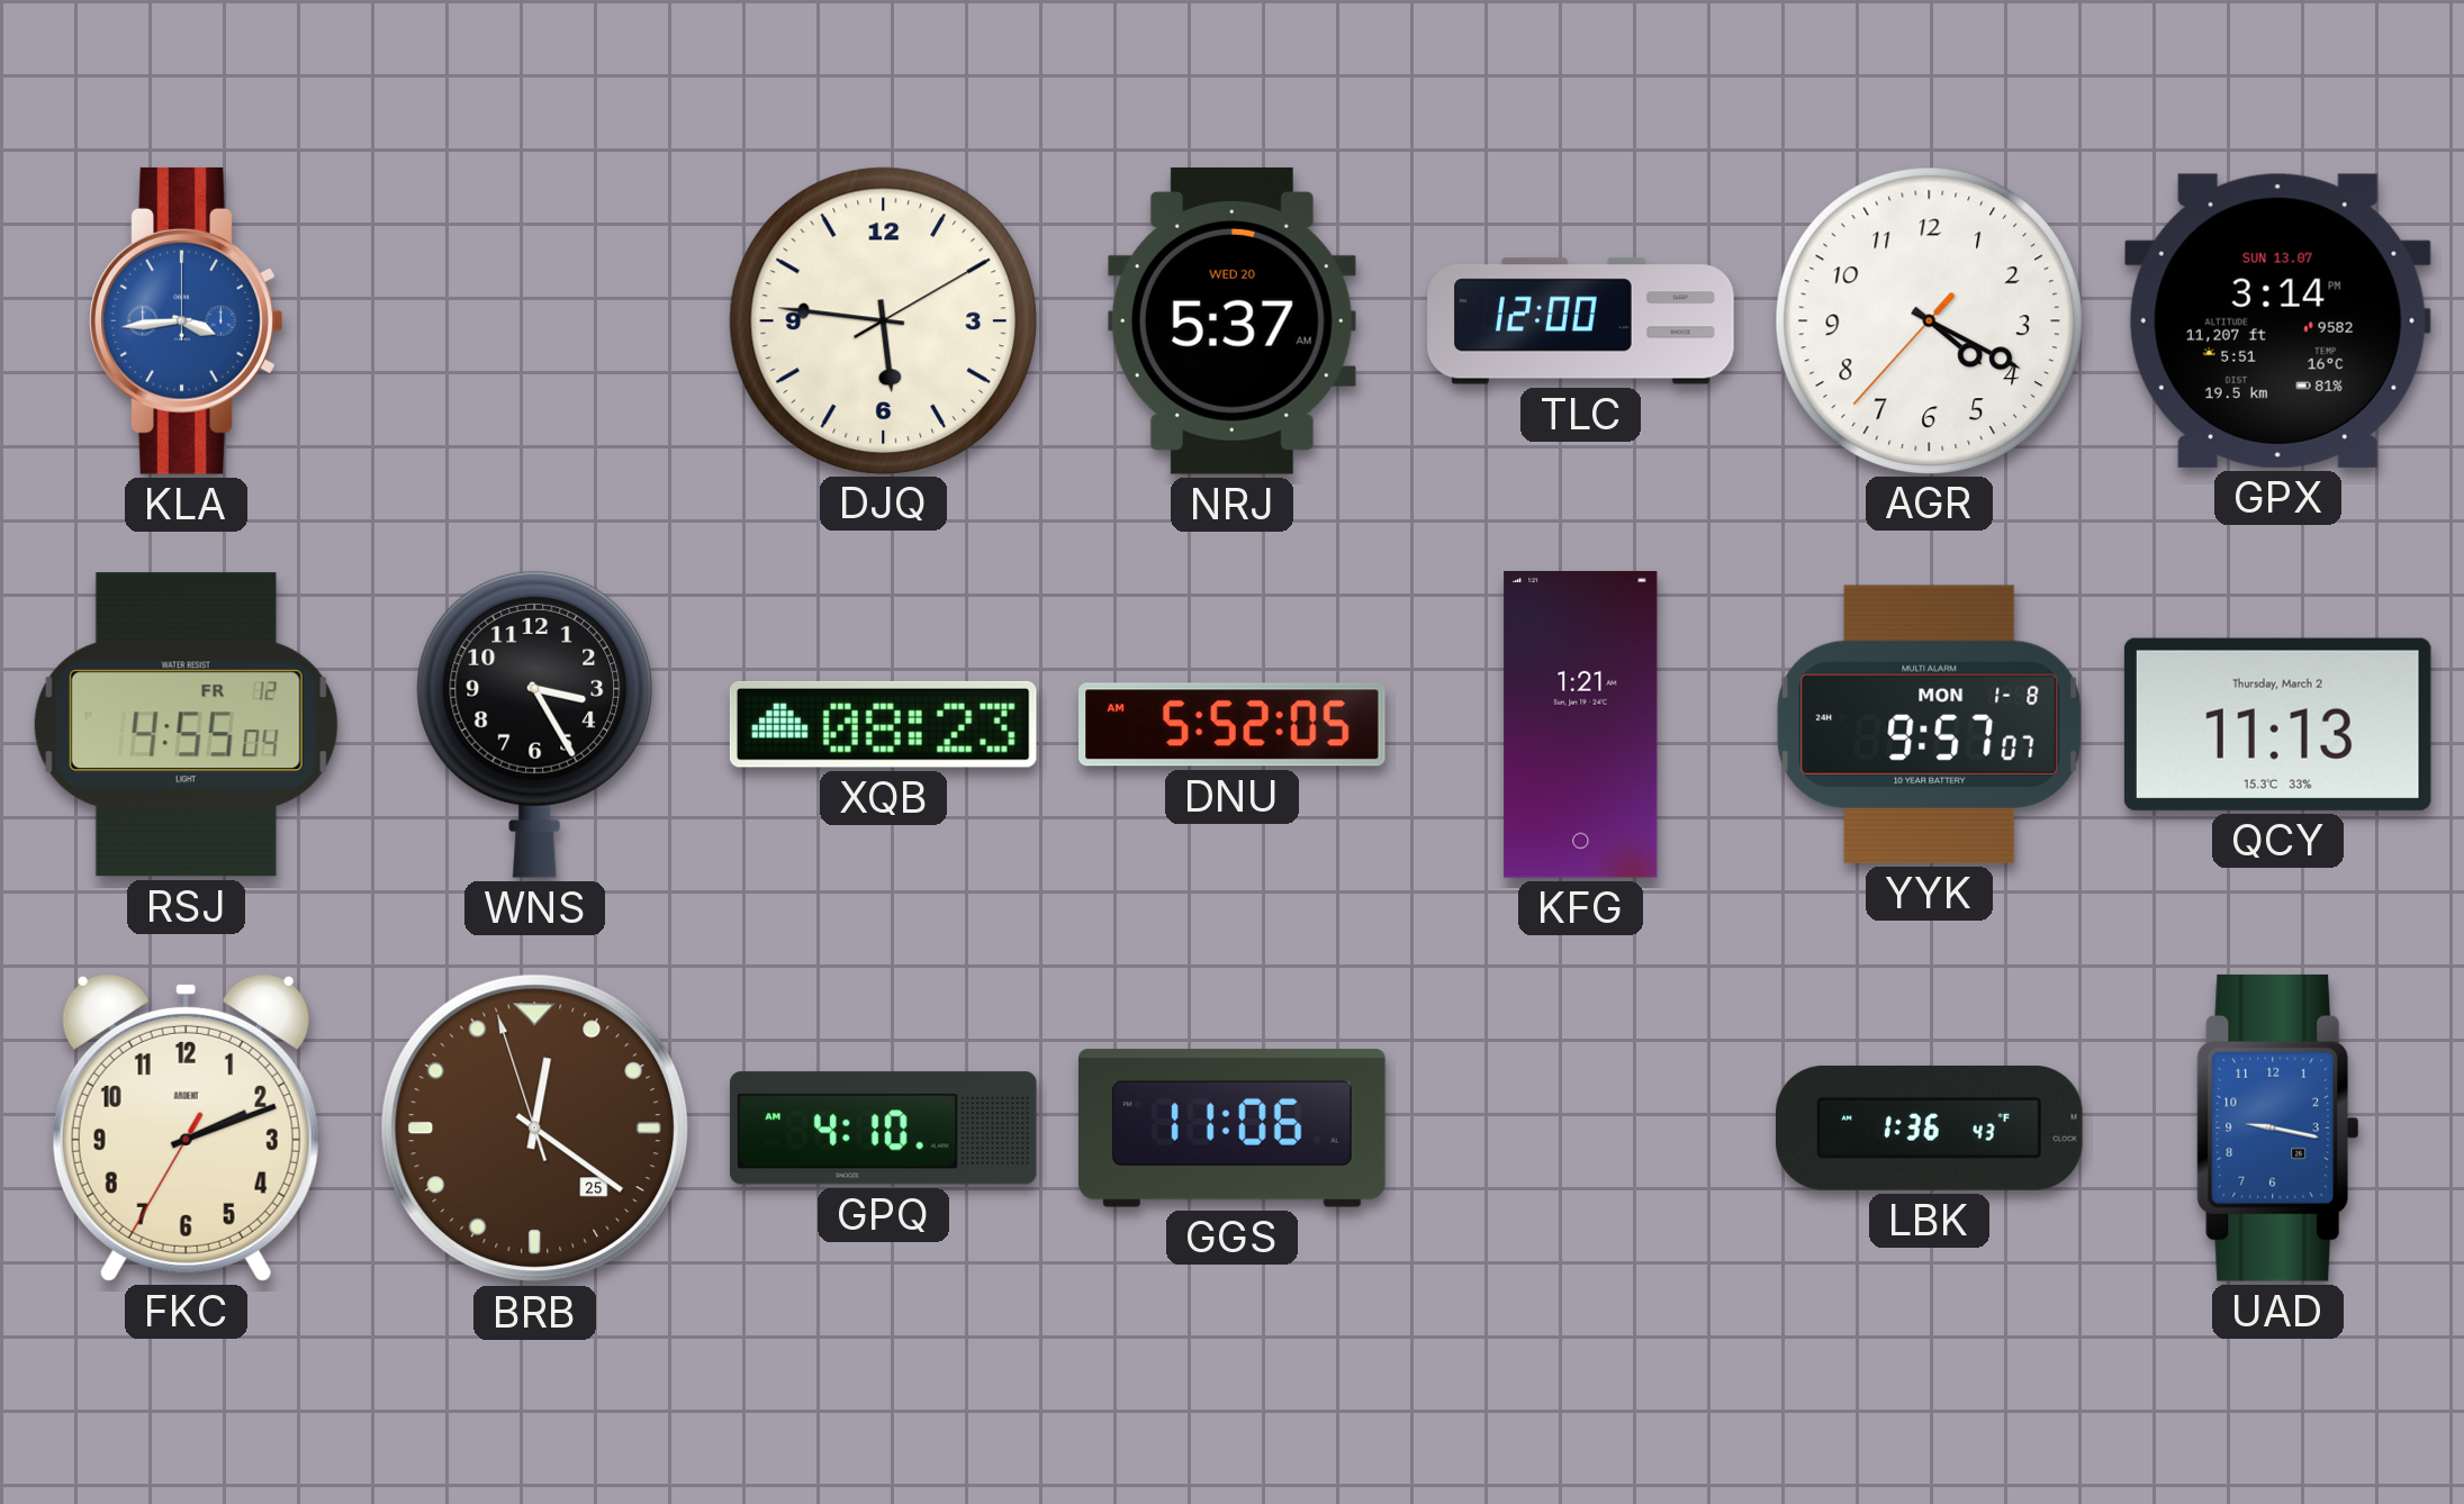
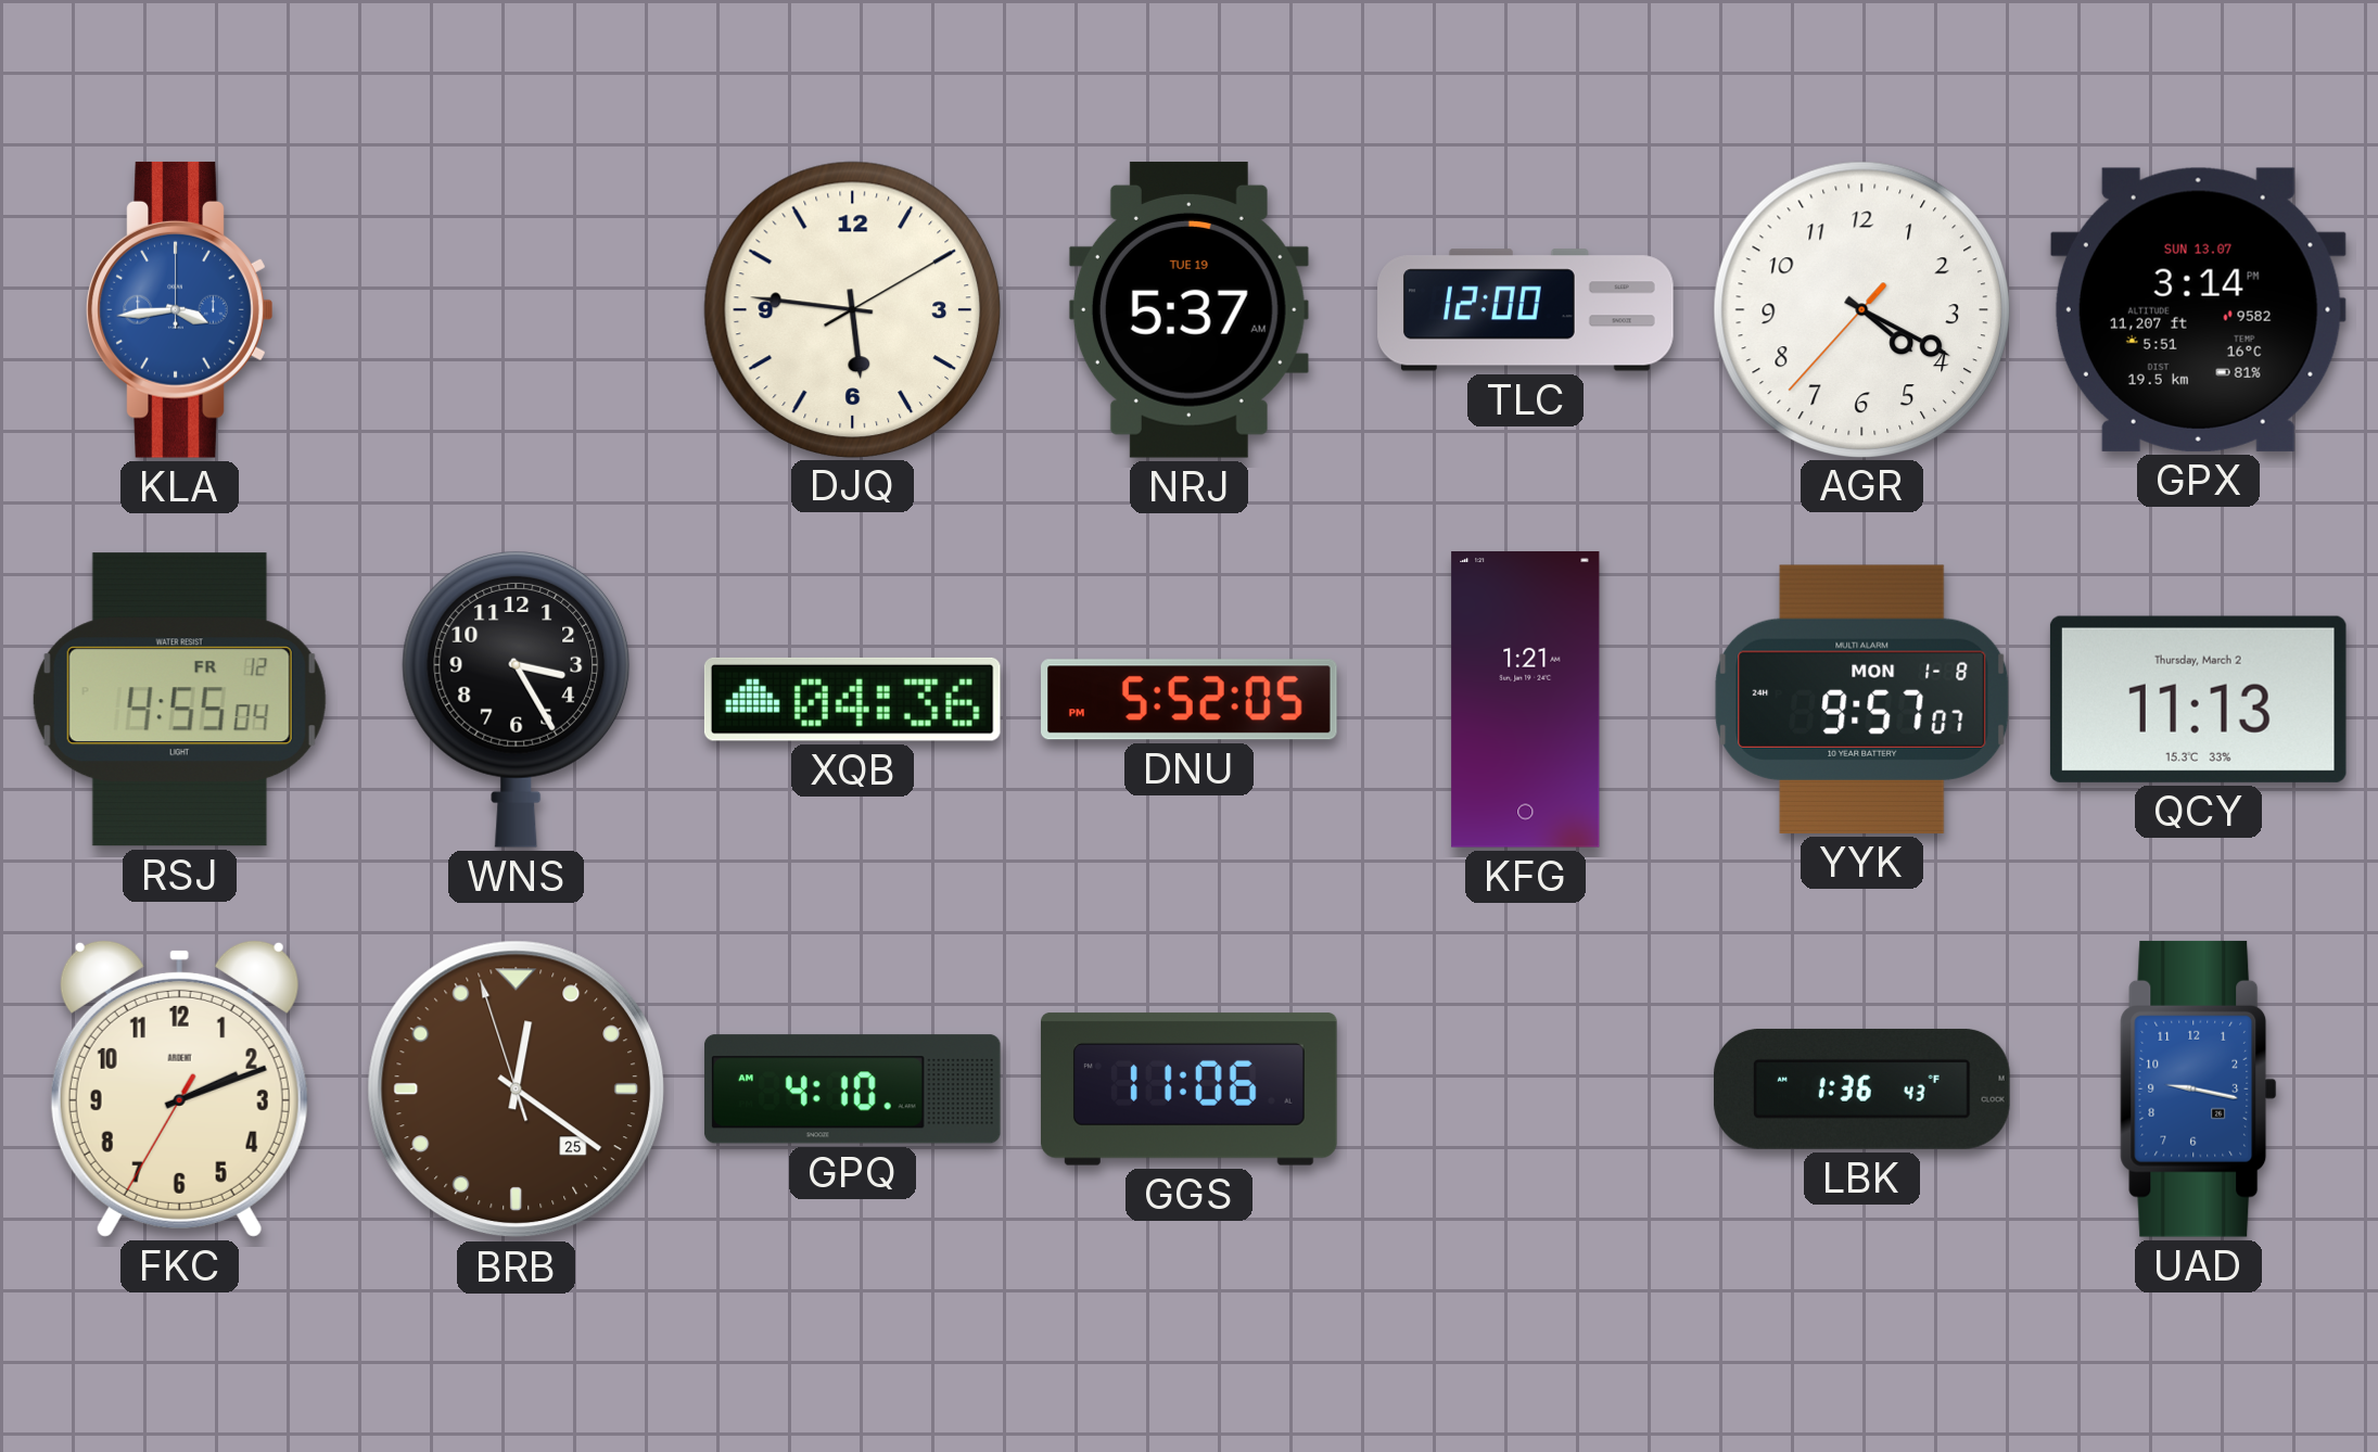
NRJ date: WED 20 -> TUE 19 (1188, 309)
XQB: 08:23 -> 04:36 (852, 699)
DNU: 5:52:05 AM -> 5:52:05 PM (1190, 700)
